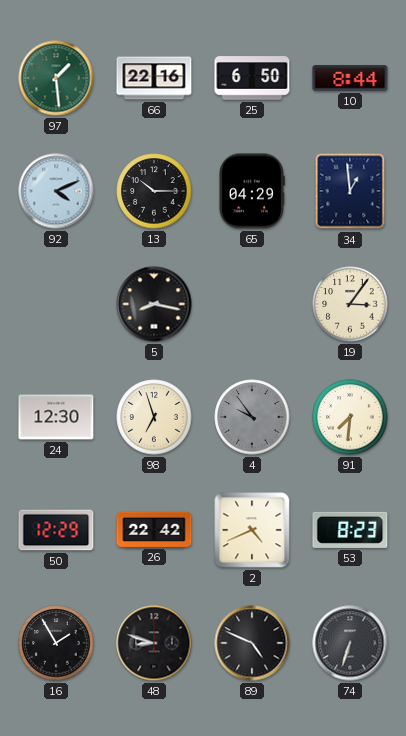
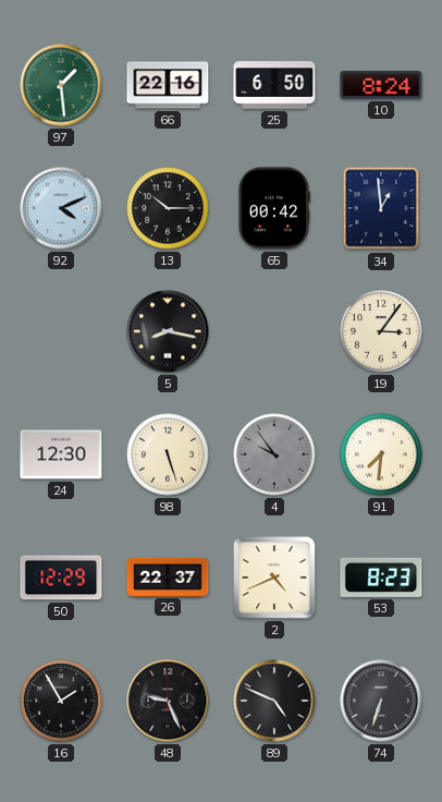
10: 8:44 -> 8:24 (381, 85)
65: 04:29 -> 00:42 (274, 208)
98: 6:57 -> 5:27 (168, 454)
26: 22:42 -> 22:37 (168, 576)
48: 8:48 -> 9:26 (168, 701)
